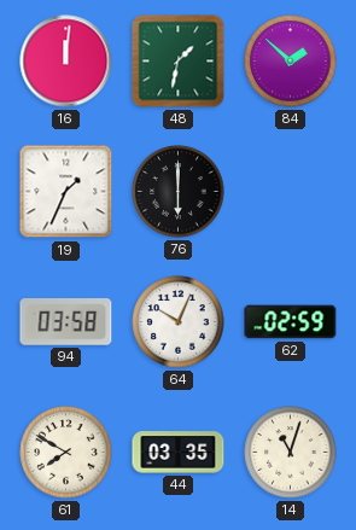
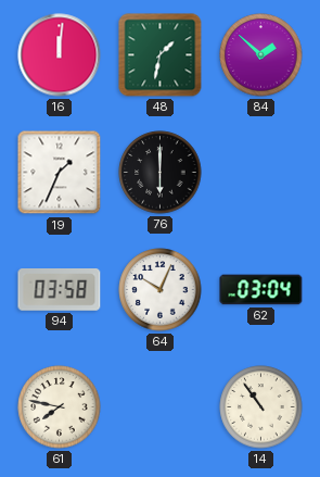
62: 02:59 -> 03:04 (261, 290)
61: 7:50 -> 7:47 (60, 407)
44: 03:35 -> none (179, 453)
14: 11:03 -> 10:54 (261, 407)
